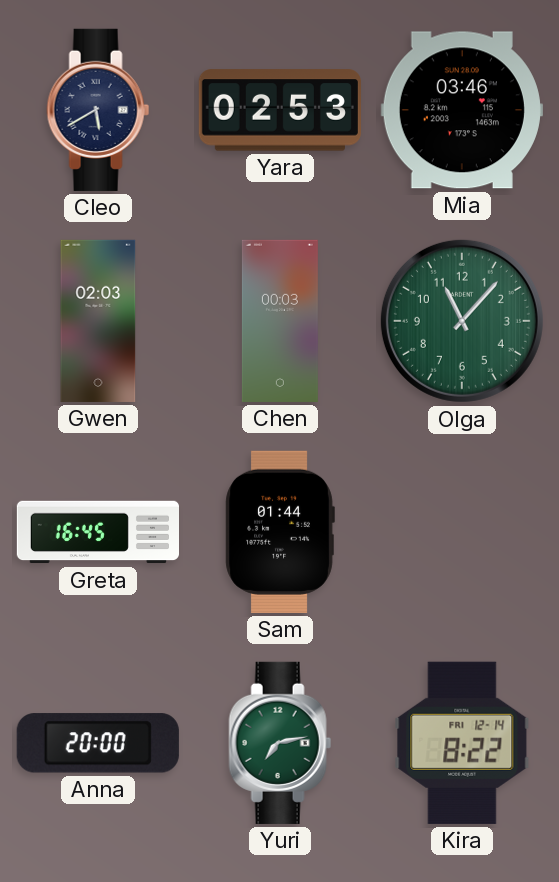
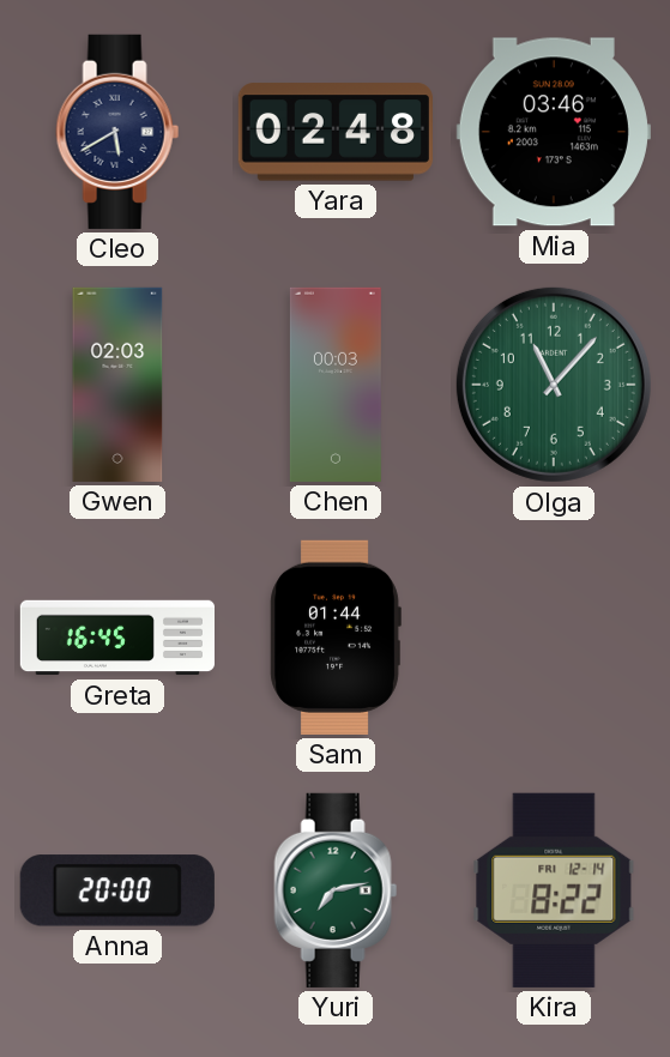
Yara: 02:53 -> 02:48 (336, 132)
